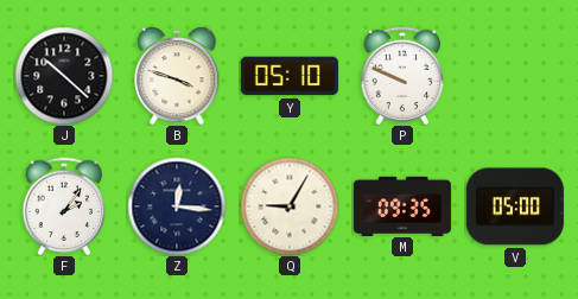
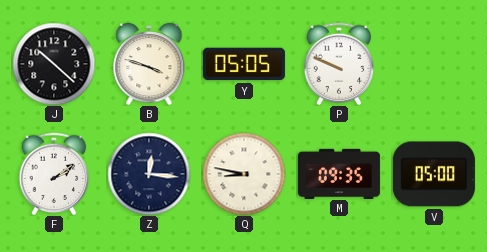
Y: 05:10 -> 05:05 (244, 64)
F: 2:06 -> 2:09 (54, 174)
Q: 9:05 -> 8:47 (244, 174)
